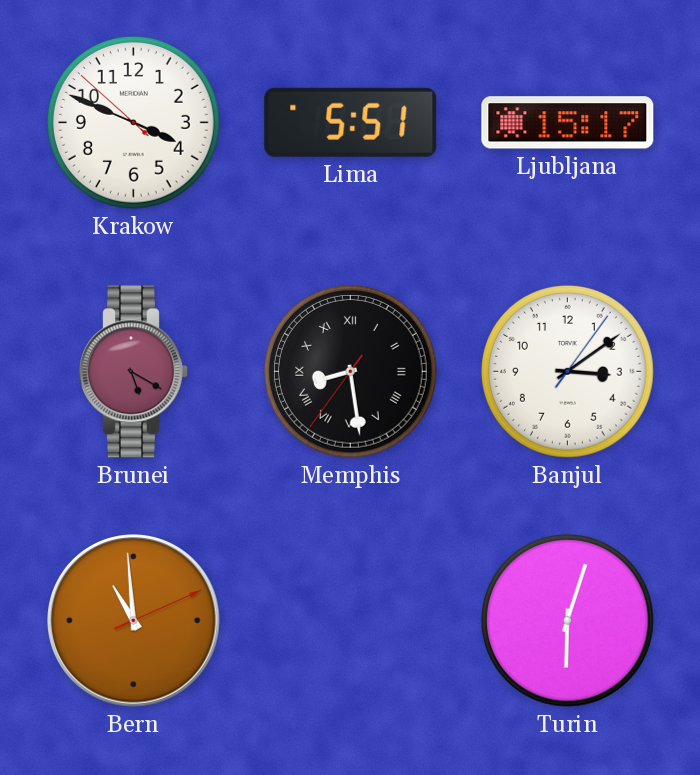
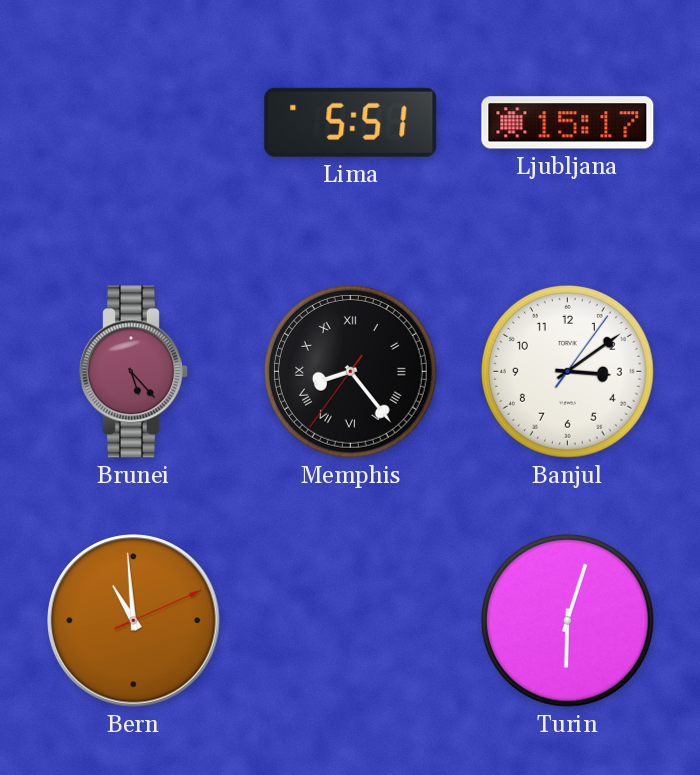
Krakow: 3:48 -> none (133, 122)
Brunei: 5:20 -> 5:23 (134, 372)
Memphis: 8:28 -> 8:23 (350, 371)
